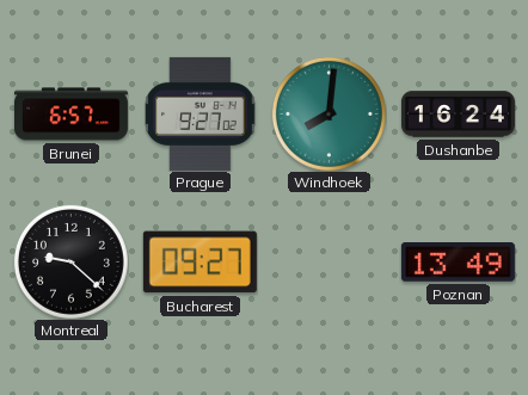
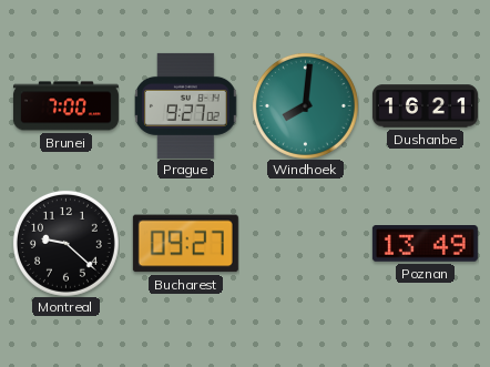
Brunei: 6:57 -> 7:00 (65, 106)
Dushanbe: 16:24 -> 16:21 (425, 106)
